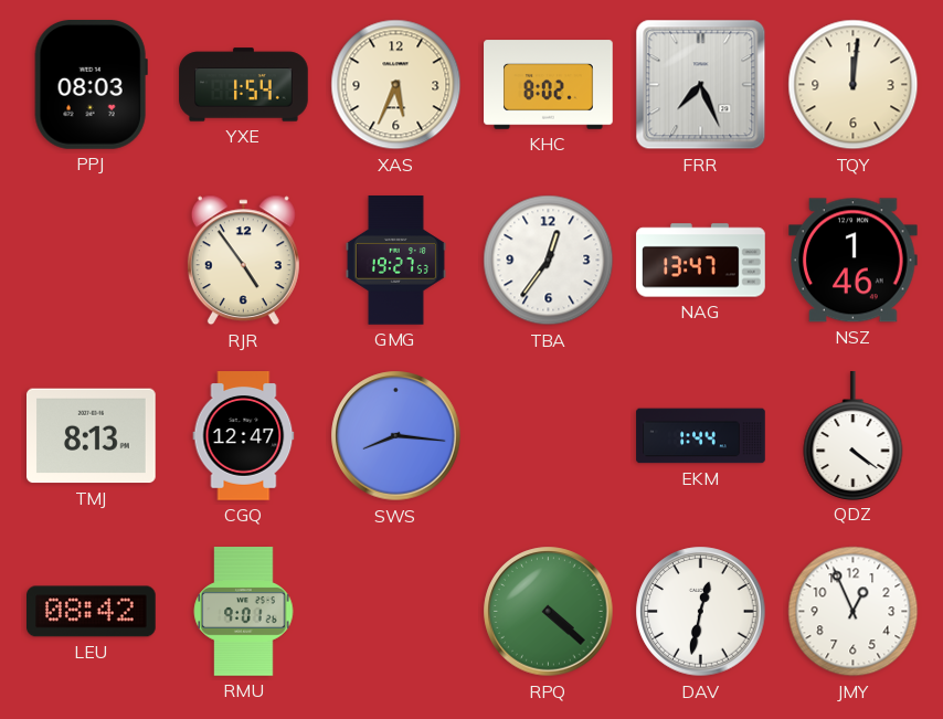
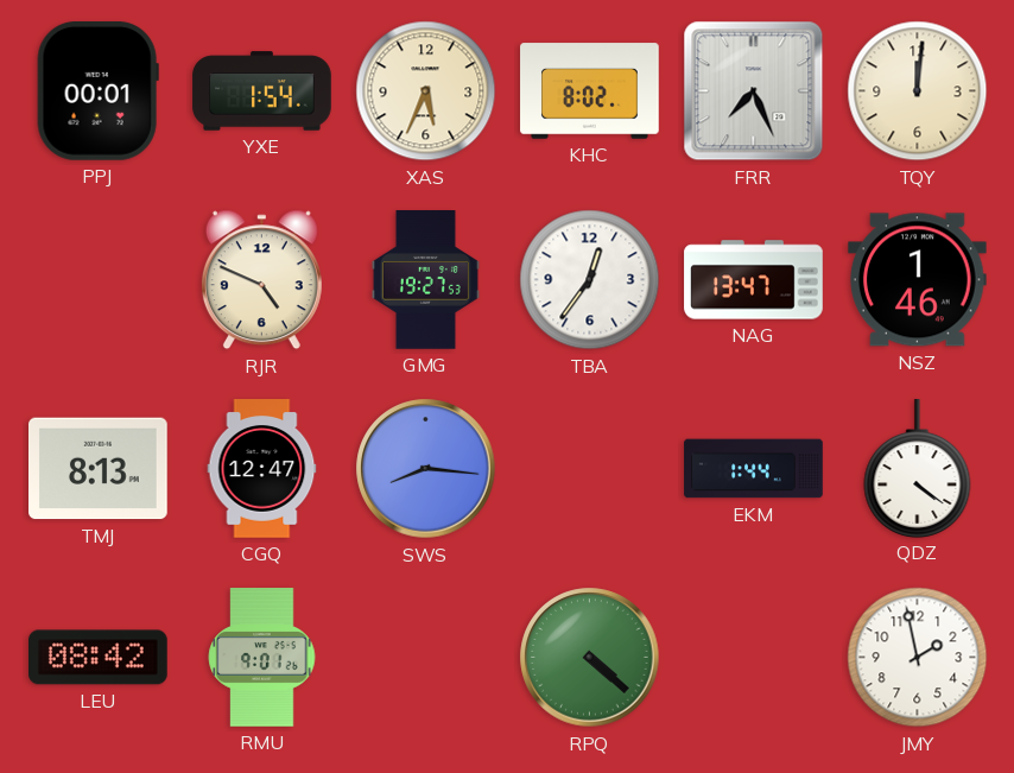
PPJ: 08:03 -> 00:01 (97, 91)
RJR: 4:54 -> 4:49 (261, 280)
DAV: 12:32 -> none (701, 612)
JMY: 12:56 -> 1:58 (918, 658)
